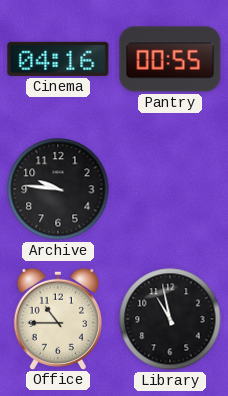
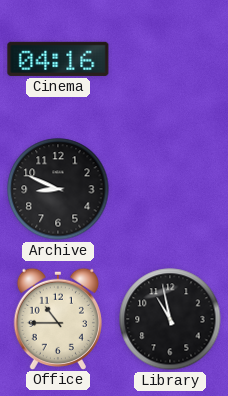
Pantry: 00:55 -> none (170, 59)
Archive: 9:46 -> 8:49 (58, 189)
